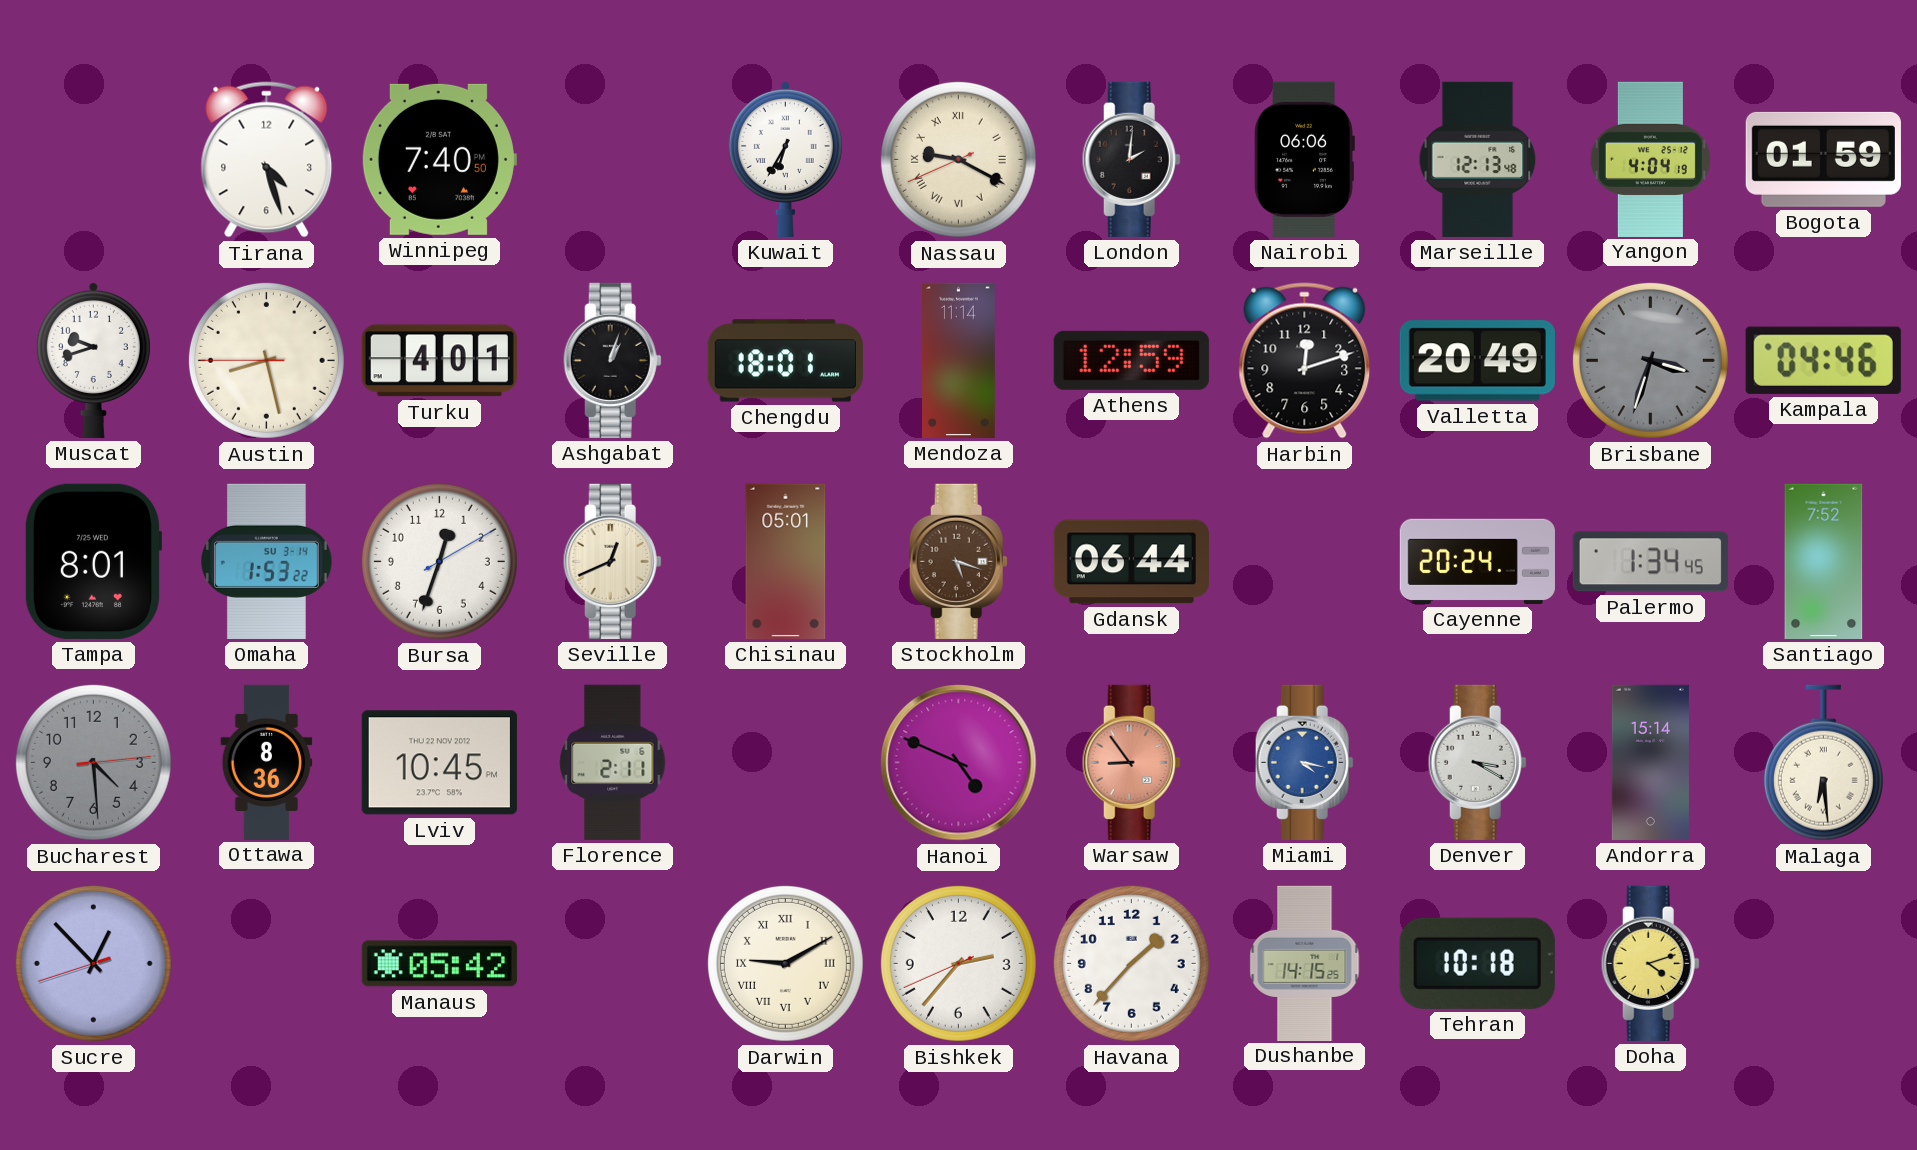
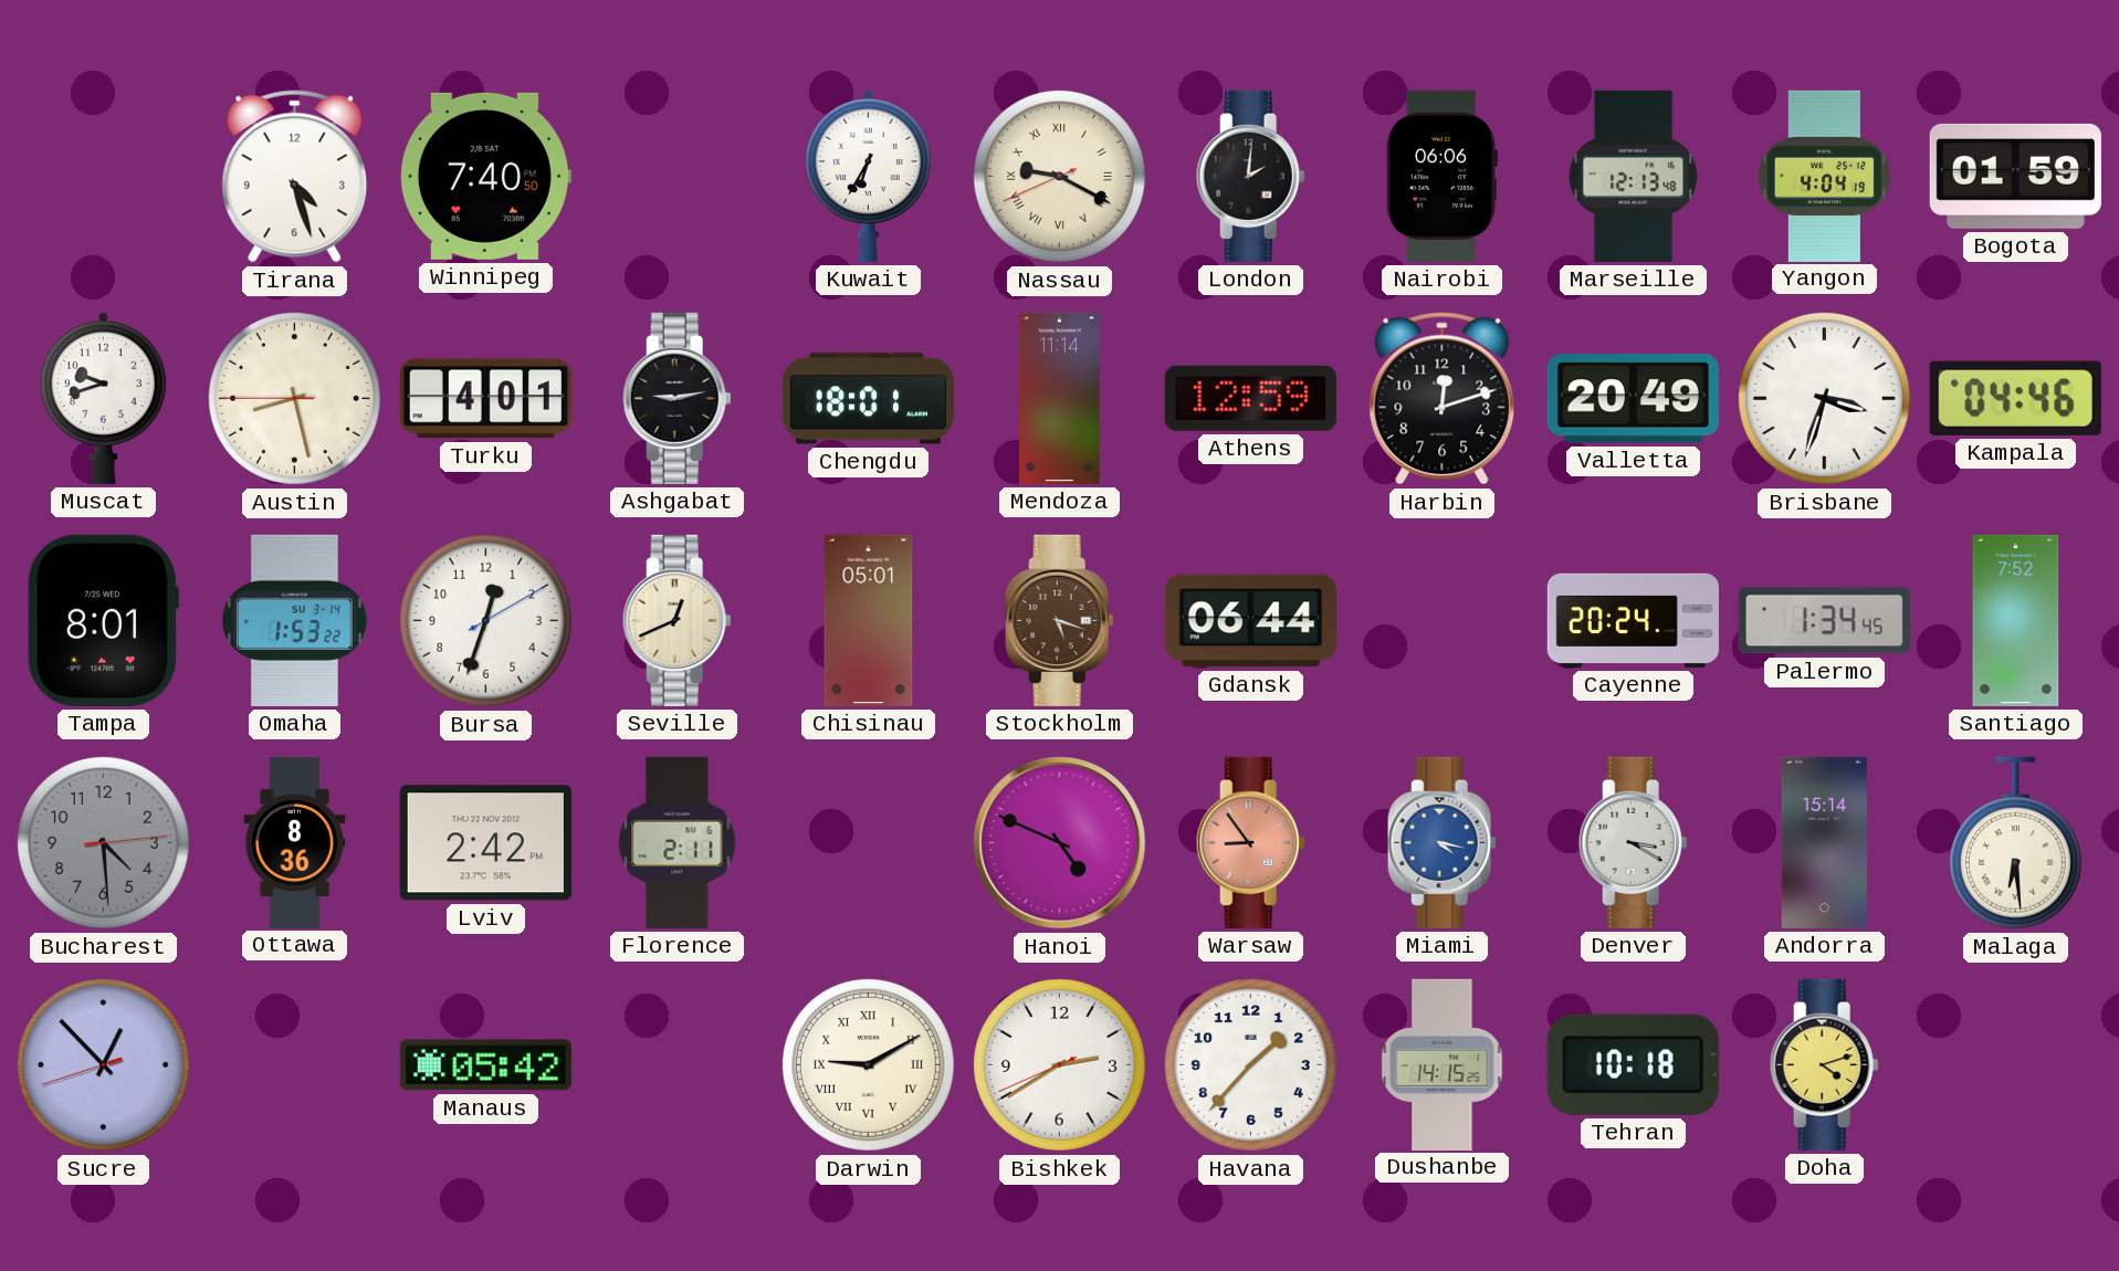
Ashgabat: 1:03 -> 9:13 (676, 398)
Brisbane dial: grey -> white (1824, 398)
Lviv: 10:45 -> 2:42 (485, 843)
Bishkek: 2:36 -> 2:39 (1059, 1064)
